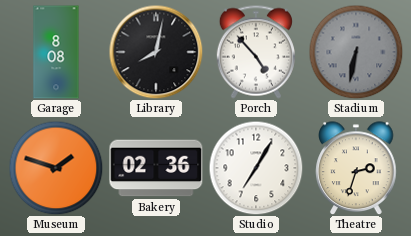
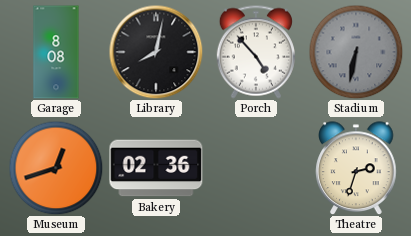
Museum: 1:48 -> 12:42 (56, 168)
Studio: 7:05 -> none (256, 168)
